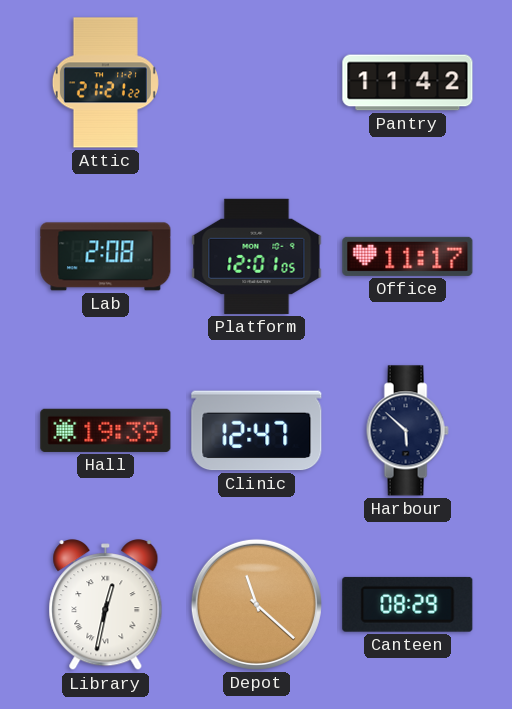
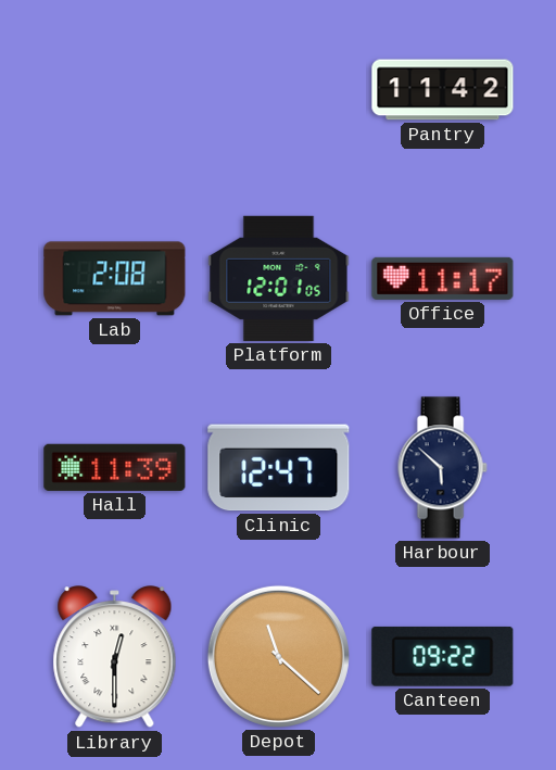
Attic: 21:21 -> none (105, 83)
Hall: 19:39 -> 11:39 (115, 467)
Library: 12:32 -> 12:30 (115, 657)
Canteen: 08:29 -> 09:22 (443, 656)
